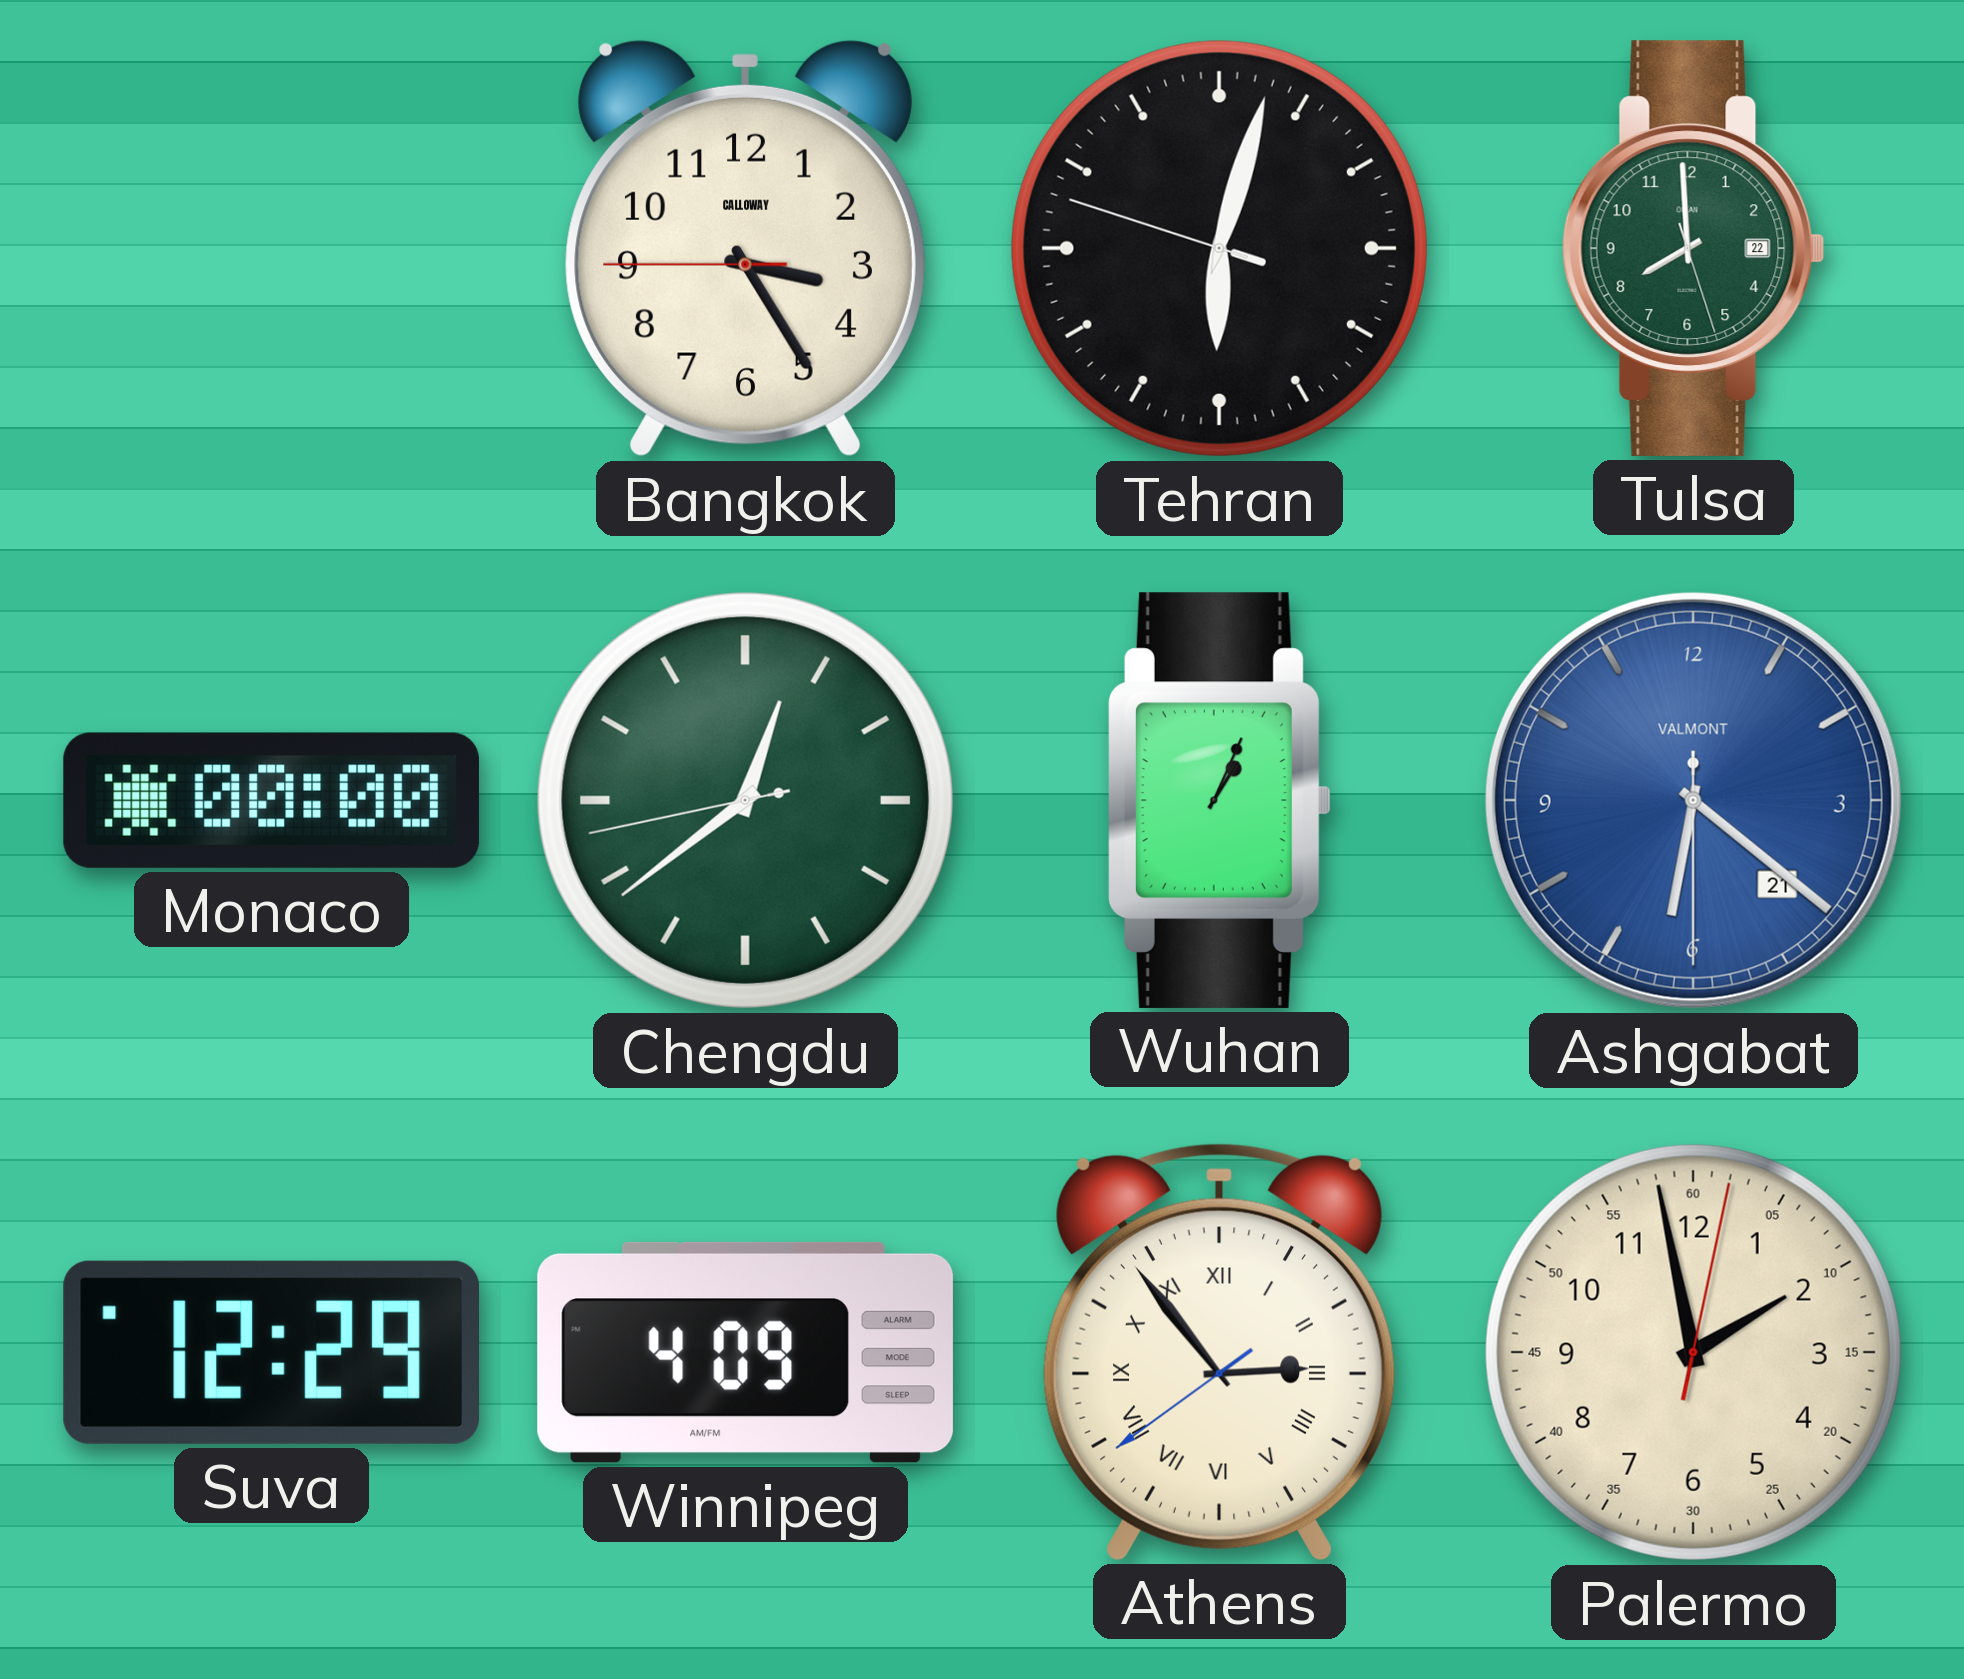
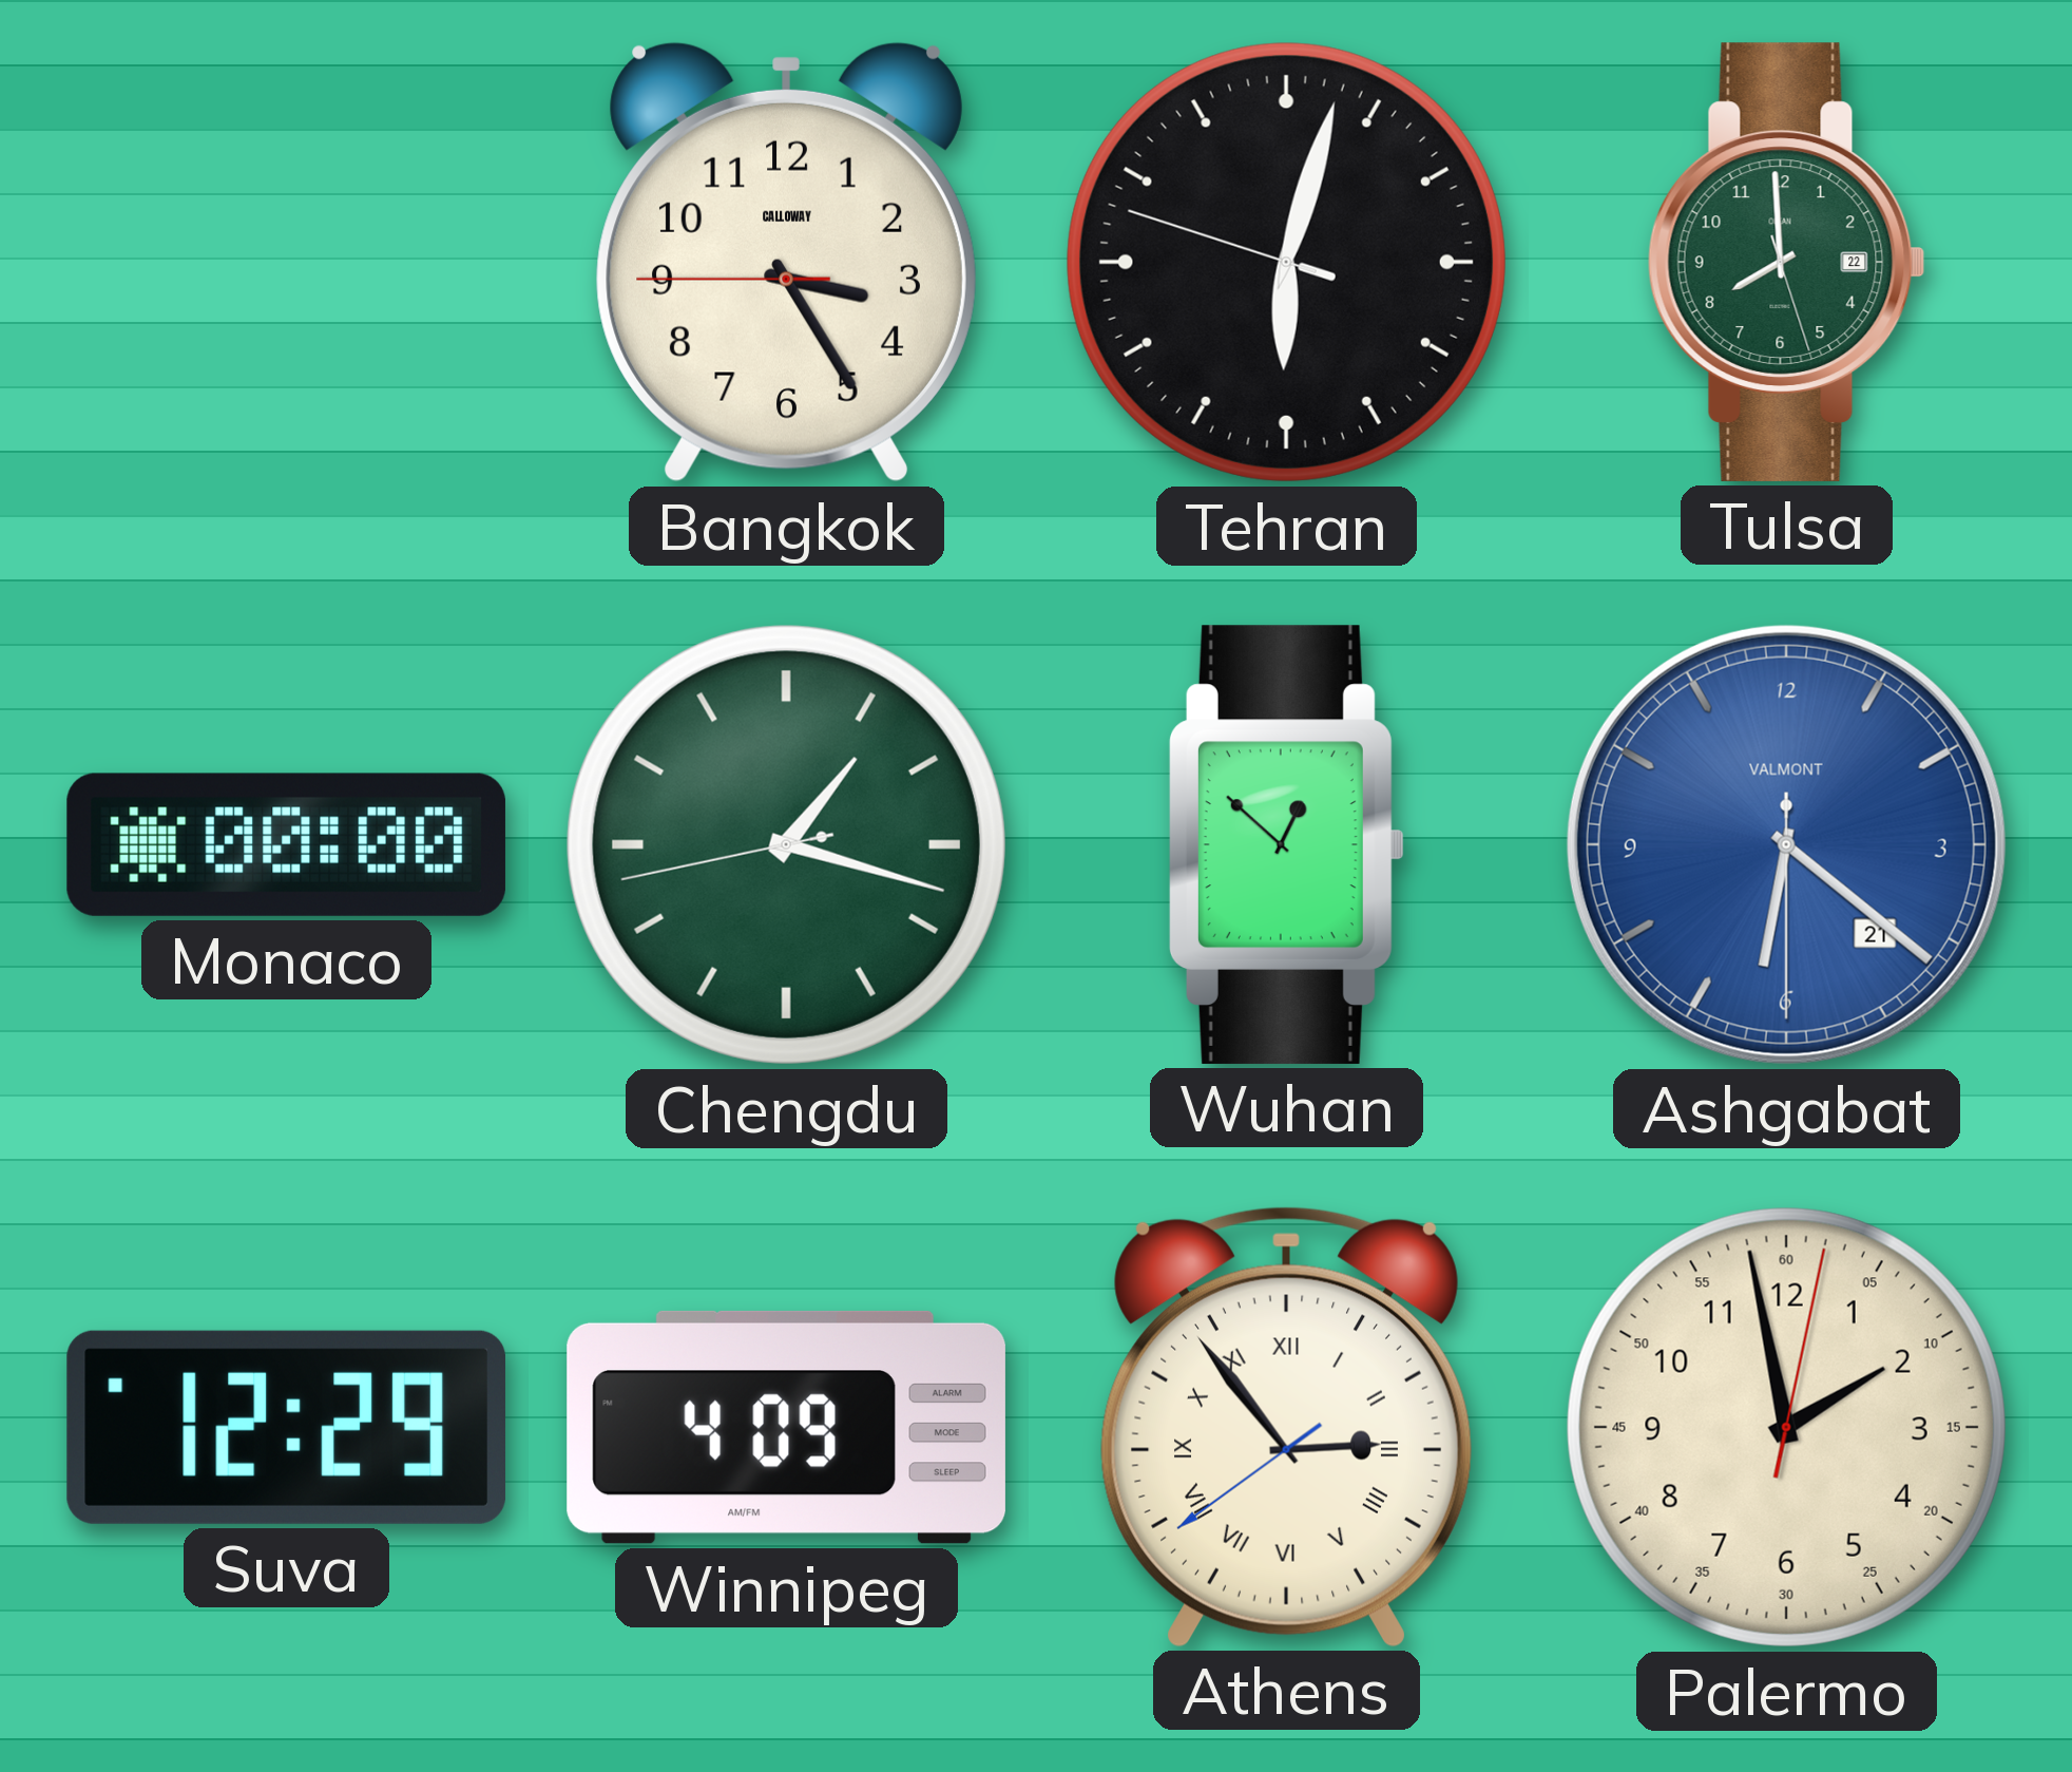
Chengdu: 12:38 -> 1:17 (786, 844)
Wuhan: 1:04 -> 12:52 (1286, 844)
